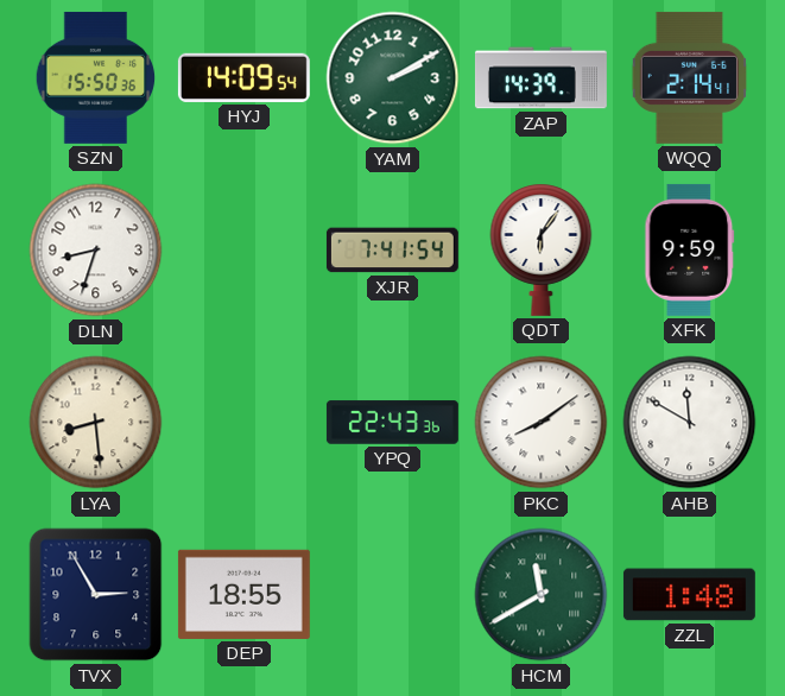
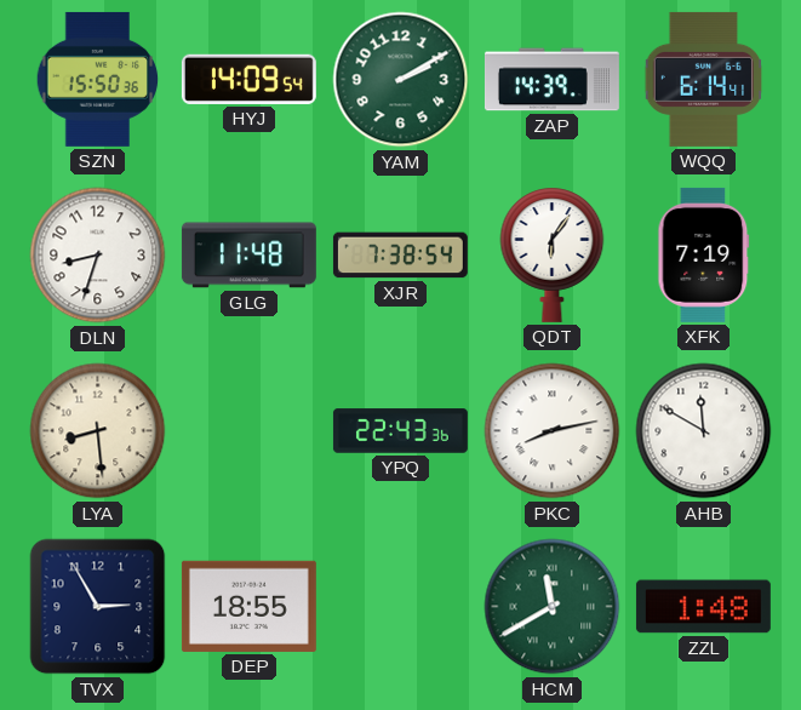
WQQ: 2:14 -> 6:14 (704, 79)
GLG: none -> 11:48 (248, 256)
XJR: 7:41 -> 7:38 (400, 256)
XFK: 9:59 -> 7:19 (704, 254)
PKC: 8:09 -> 8:13 (553, 431)
